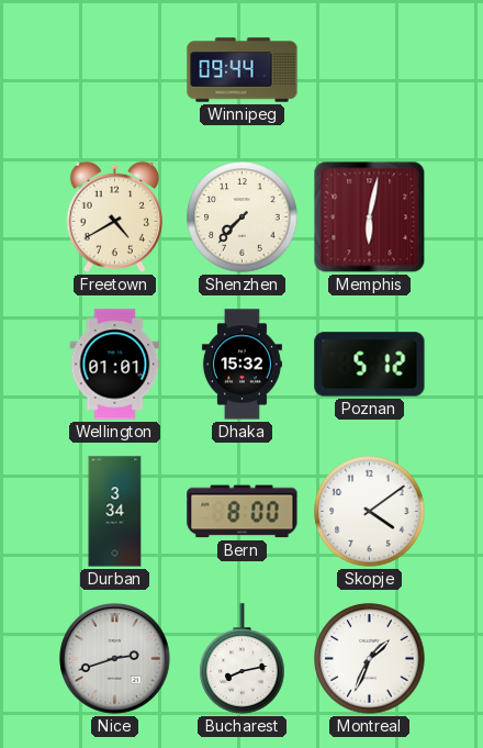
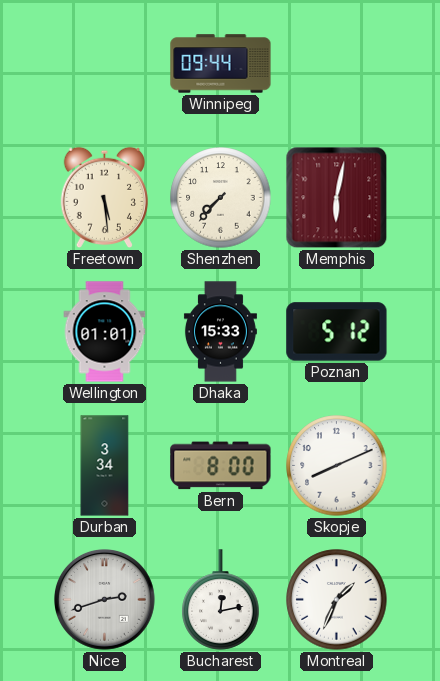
Freetown: 4:40 -> 5:29 (104, 198)
Dhaka: 15:32 -> 15:33 (220, 332)
Skopje: 4:09 -> 8:11 (337, 466)
Bucharest: 8:13 -> 12:13 (221, 600)
